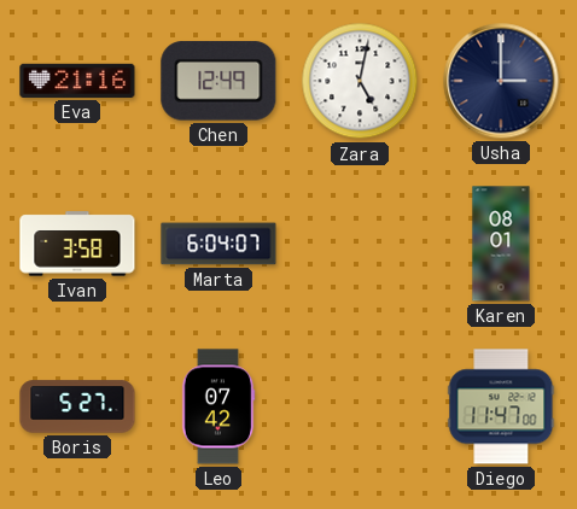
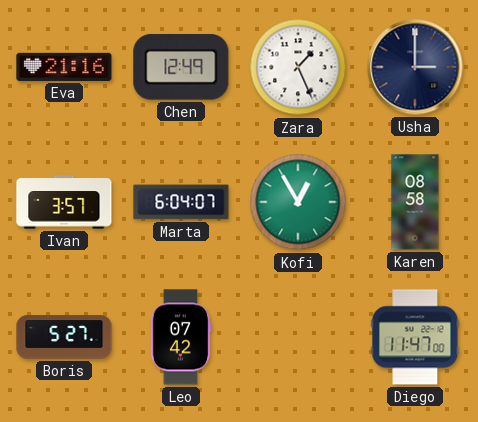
Zara: 5:02 -> 1:26 (298, 67)
Ivan: 3:58 -> 3:57 (64, 202)
Kofi: none -> 12:55 (298, 202)
Karen: 08:01 -> 08:58 (415, 202)
